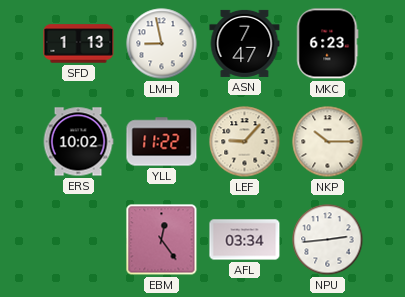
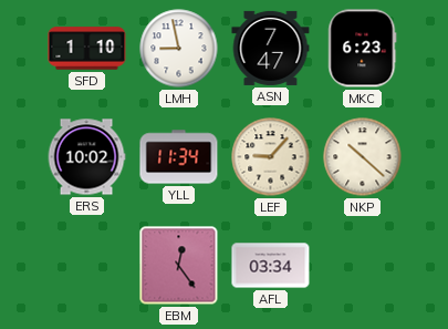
SFD: 1:13 -> 1:10 (87, 49)
YLL: 11:22 -> 11:34 (179, 157)
NKP: 10:15 -> 10:22 (363, 157)
NPU: 2:44 -> none (328, 240)
